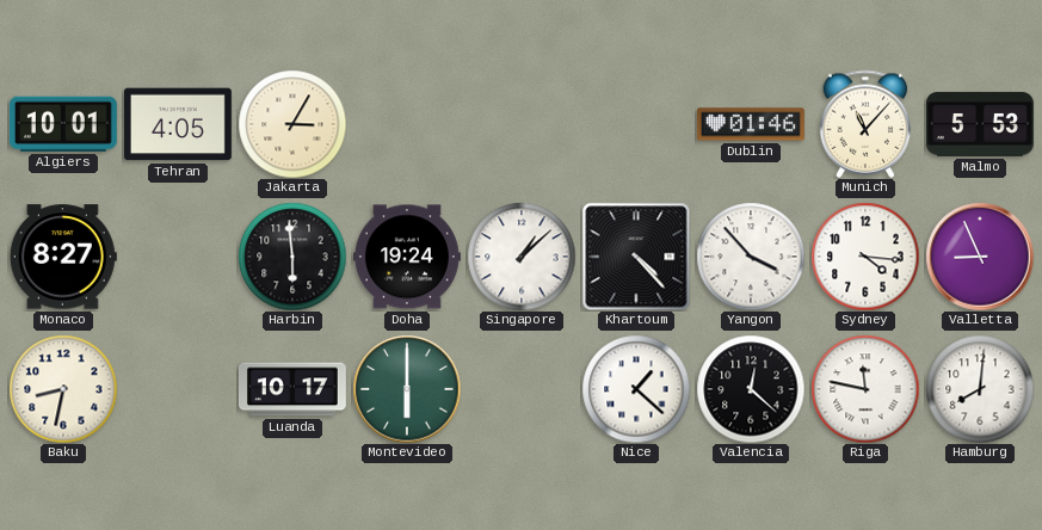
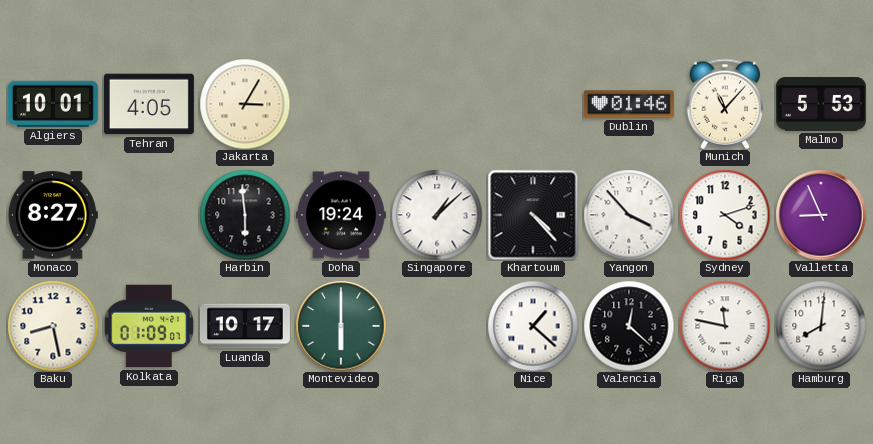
Sydney: 4:16 -> 4:12 (725, 215)
Baku: 8:32 -> 8:28 (53, 326)
Kolkata: none -> 01:09 (148, 326)
